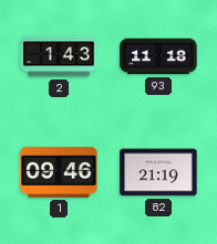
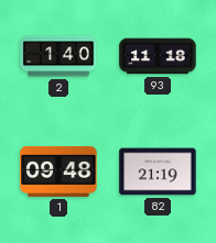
2: 1:43 -> 1:40 (58, 56)
1: 09:46 -> 09:48 (58, 172)
